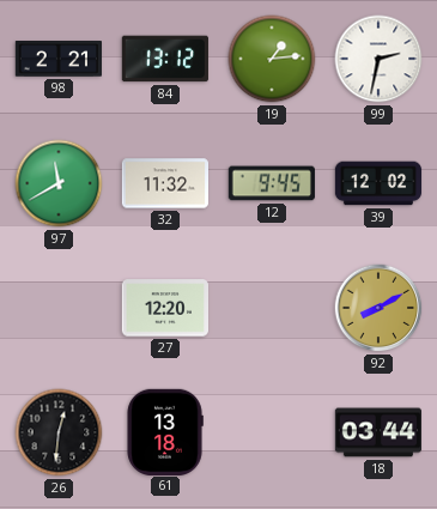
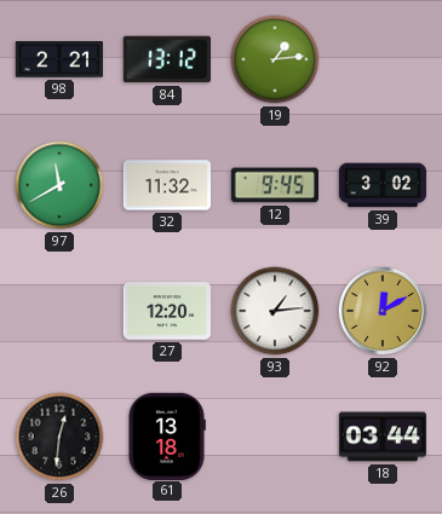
99: 2:32 -> none (378, 59)
39: 12:02 -> 3:02 (383, 185)
93: none -> 1:14 (275, 311)
92: 8:10 -> 12:10 (383, 311)
